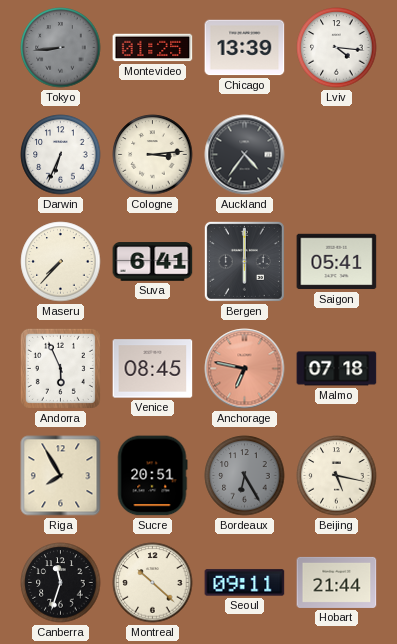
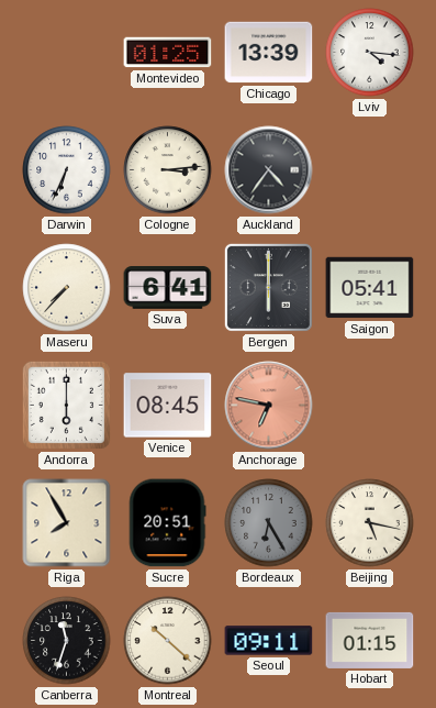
Tokyo: 8:44 -> none (61, 48)
Andorra: 5:56 -> 6:00 (66, 405)
Malmo: 07:18 -> none (337, 369)
Hobart: 21:44 -> 01:15 (370, 640)
